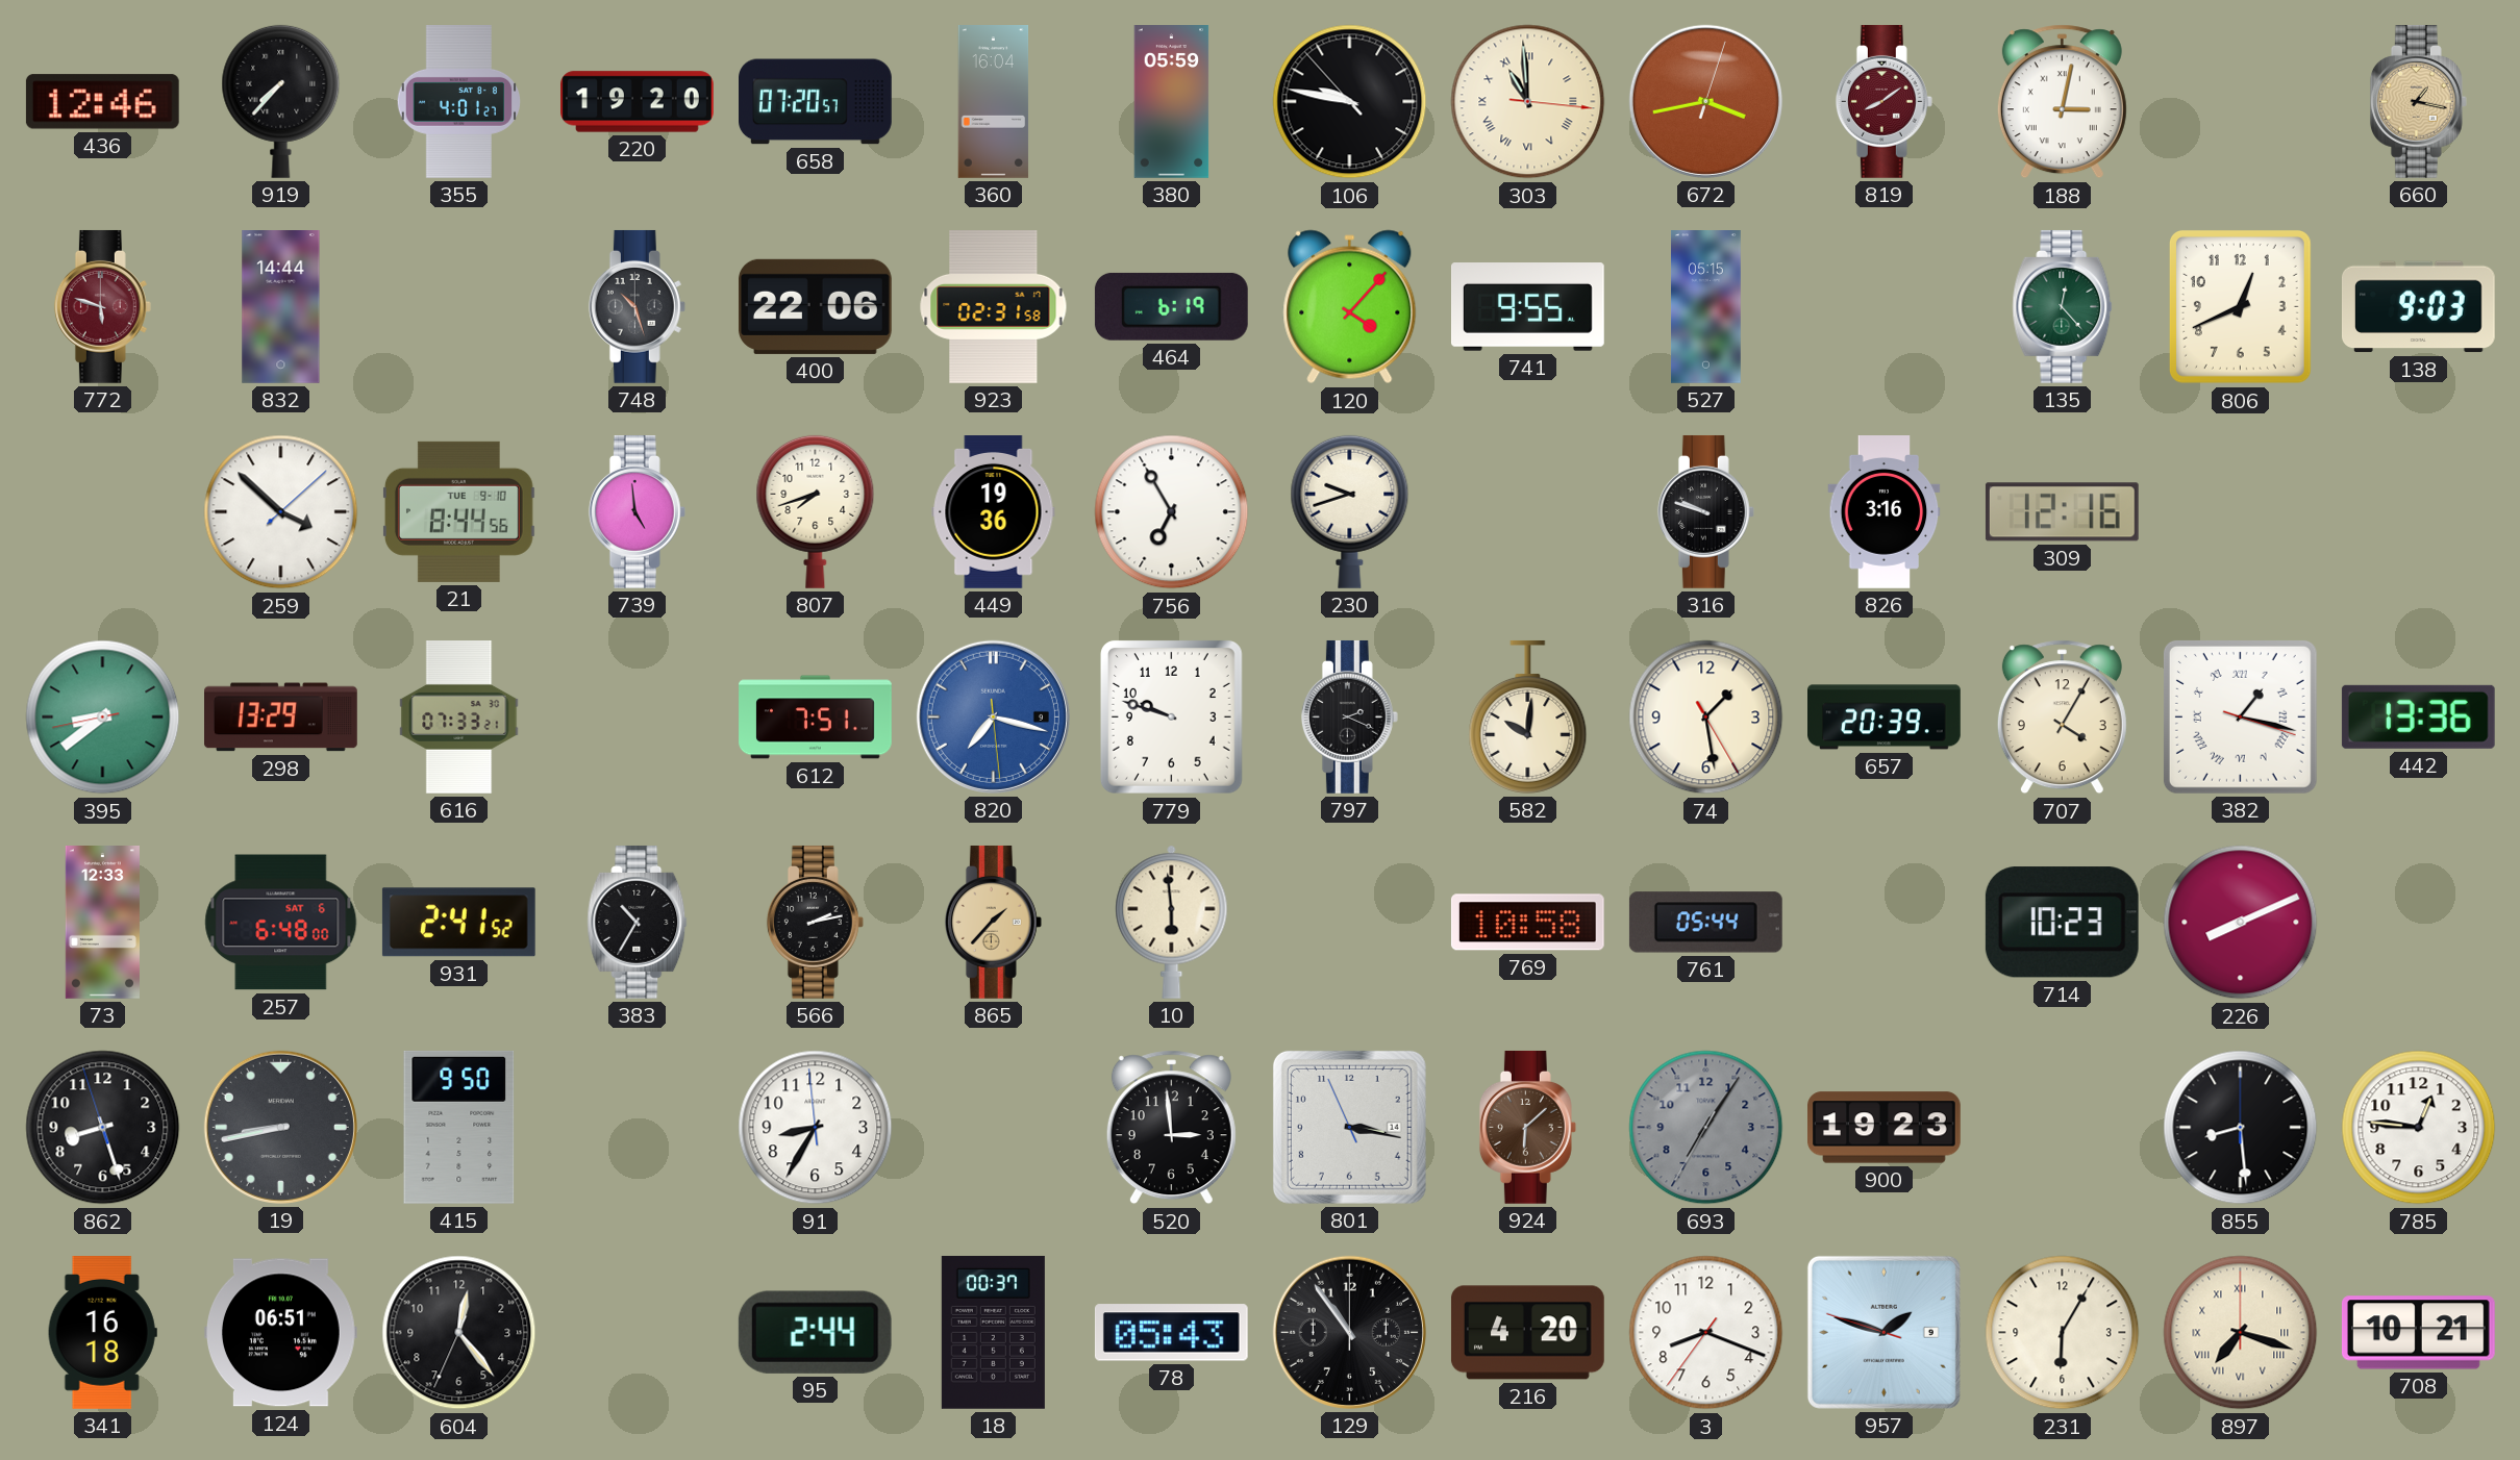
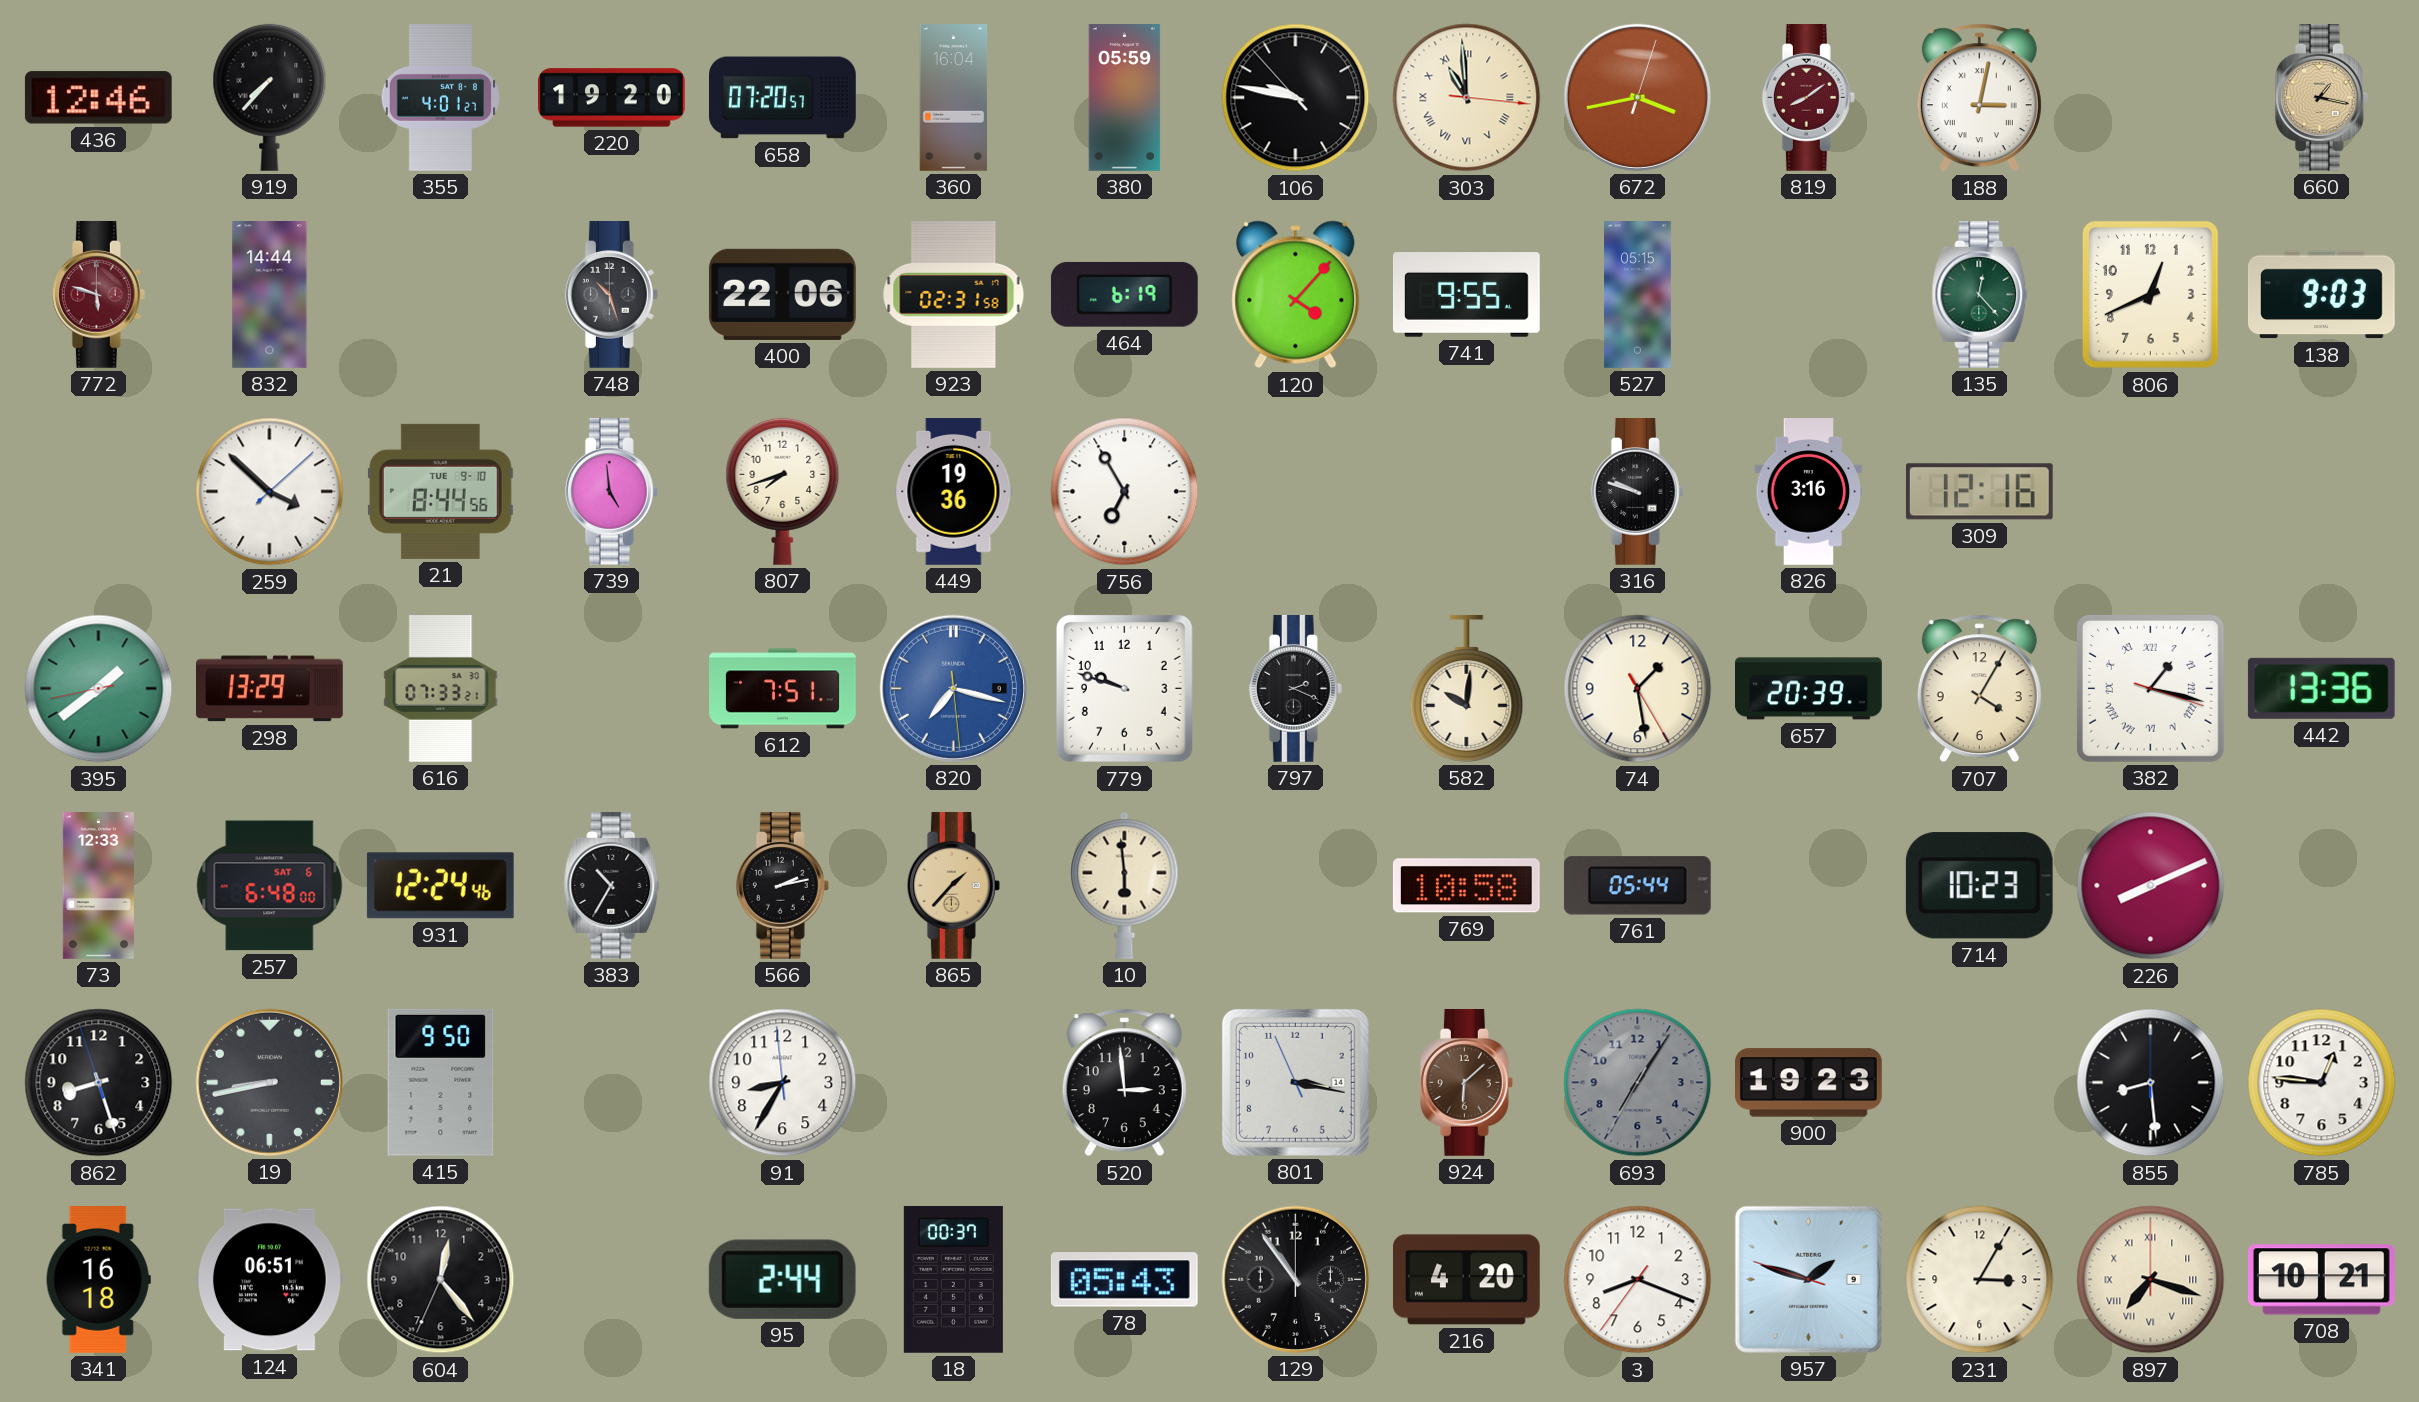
230: 9:42 -> none (1350, 511)
395: 8:38 -> 1:38 (99, 689)
931: 2:41 -> 12:24 (440, 886)
231: 6:05 -> 3:05 (1980, 1280)
